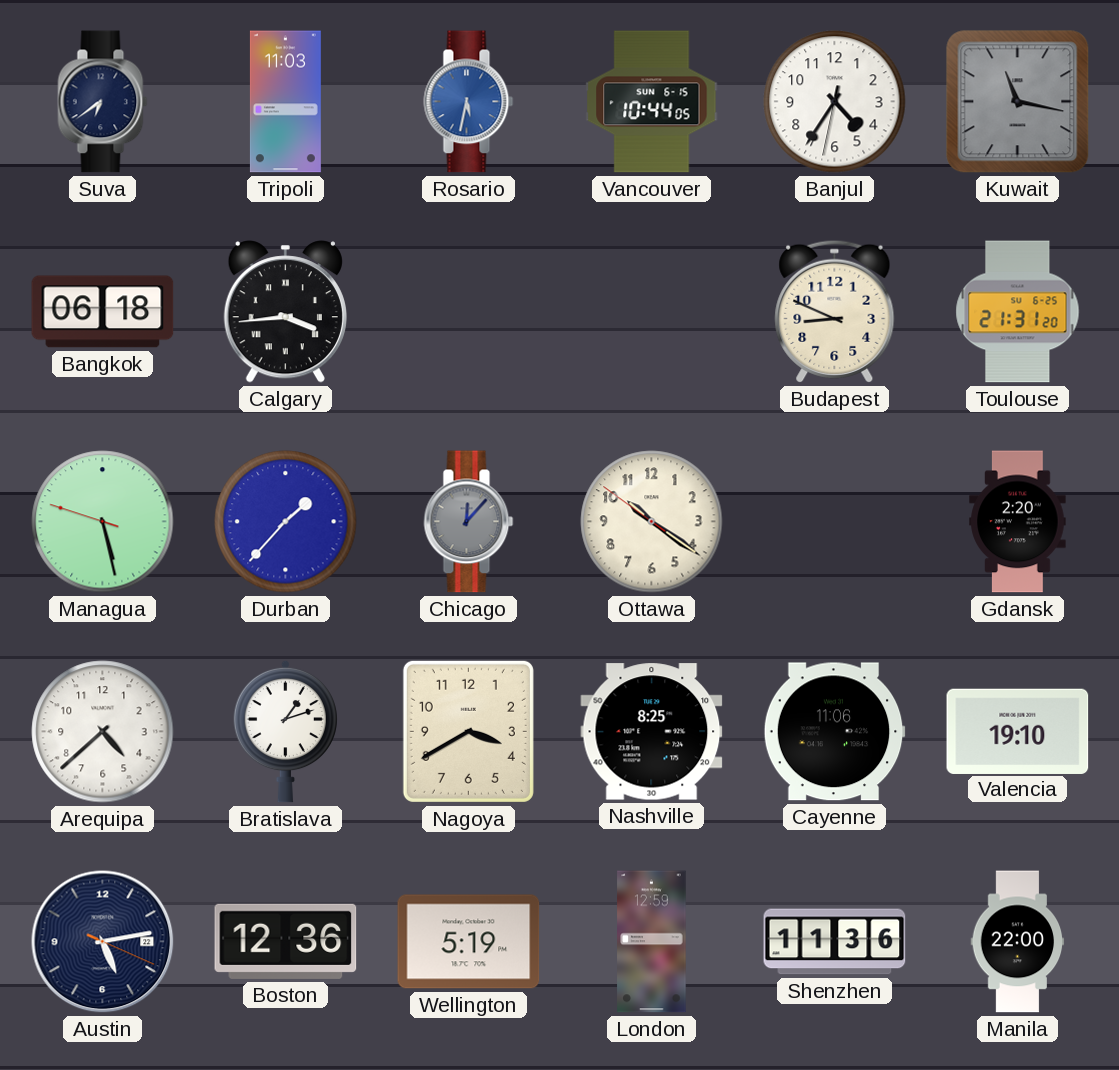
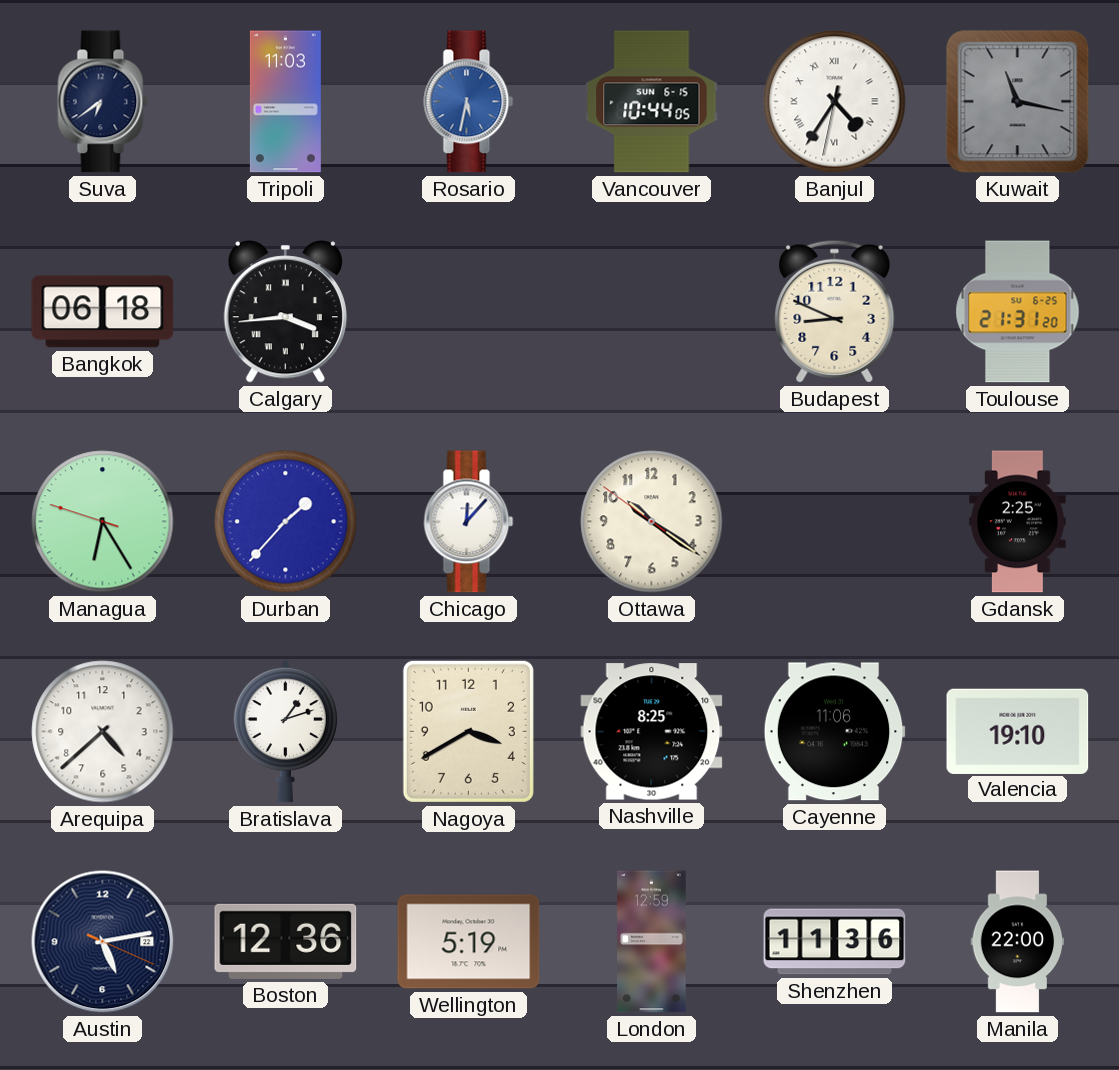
Banjul numerals: Arabic -> Roman (835, 102)
Managua: 5:27 -> 6:24 (103, 522)
Chicago dial: grey -> white (469, 522)
Gdansk: 2:20 -> 2:25 (1018, 522)
